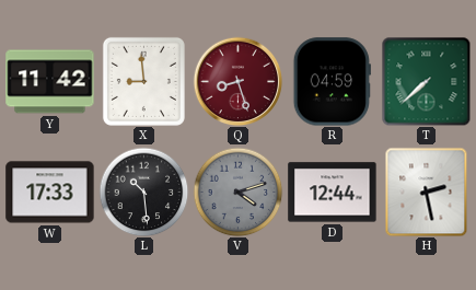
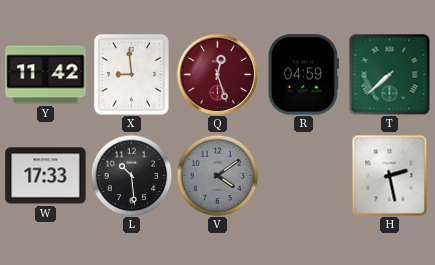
Q: 8:27 -> 12:27 (217, 74)
V: 4:12 -> 4:09 (217, 175)
D: 12:44 -> none (333, 193)
